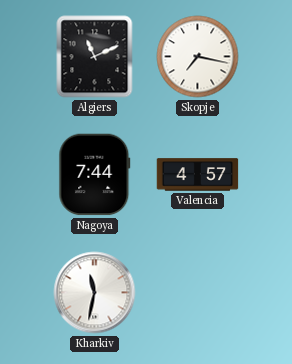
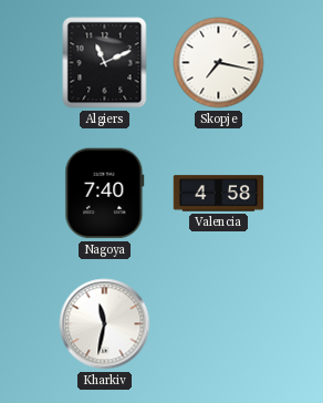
Nagoya: 7:44 -> 7:40 (105, 194)
Valencia: 4:57 -> 4:58 (219, 194)
